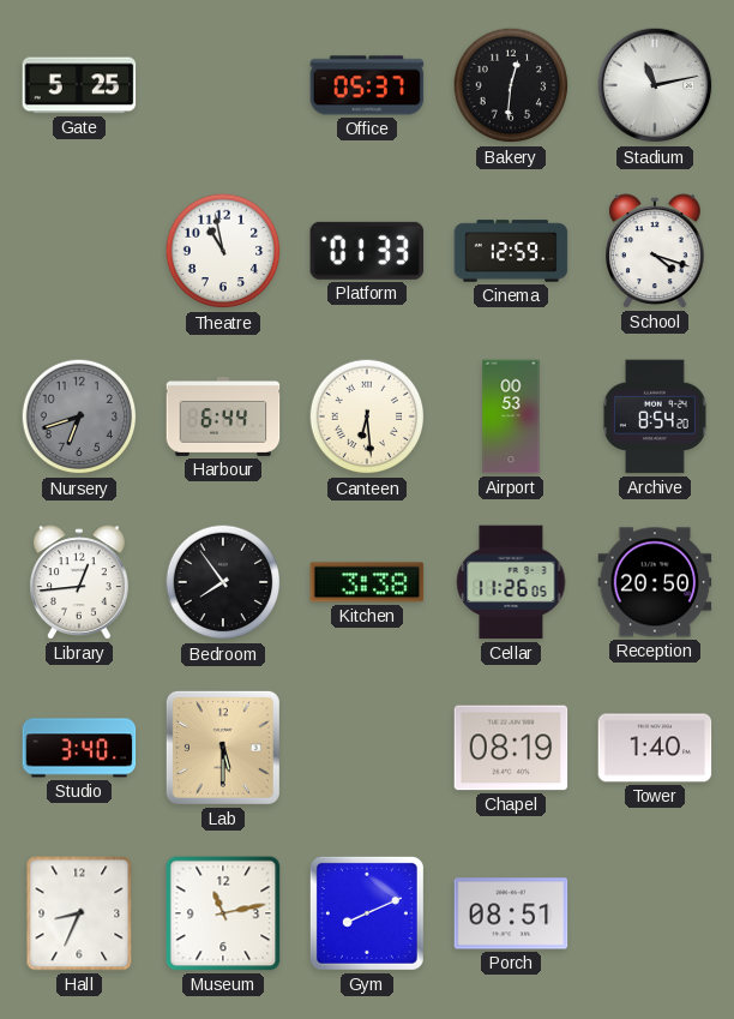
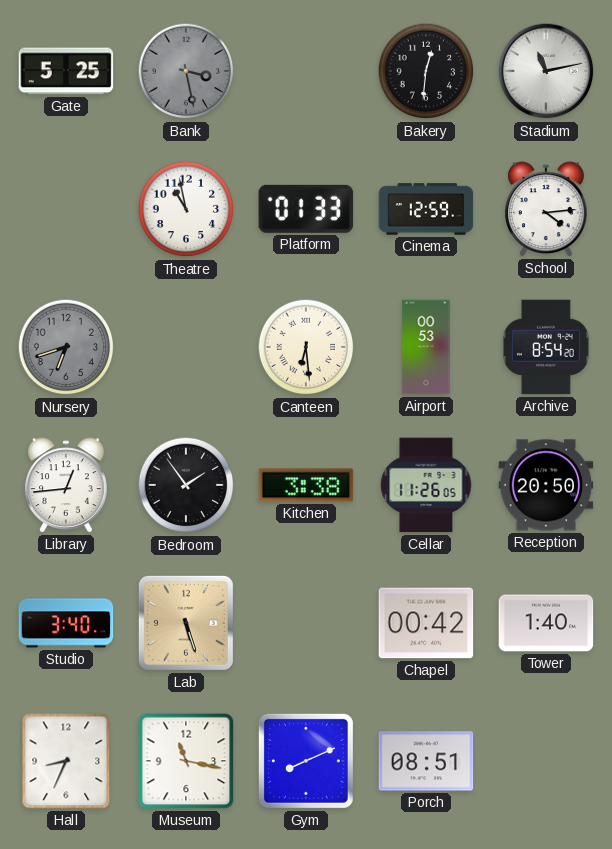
Bank: none -> 3:28 (186, 71)
Office: 05:37 -> none (367, 85)
School: 4:18 -> 4:14 (547, 209)
Harbour: 6:44 -> none (223, 418)
Bedroom: 7:54 -> 1:54 (186, 485)
Lab: 5:30 -> 5:27 (186, 623)
Chapel: 08:19 -> 00:42 (426, 623)
Museum: 11:13 -> 11:17 (186, 761)
